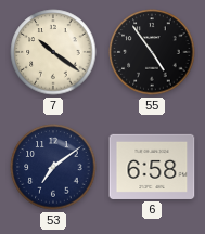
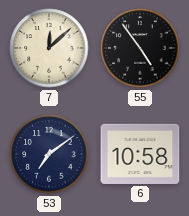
7: 10:21 -> 12:08 (49, 48)
6: 6:58 -> 10:58 (140, 154)
